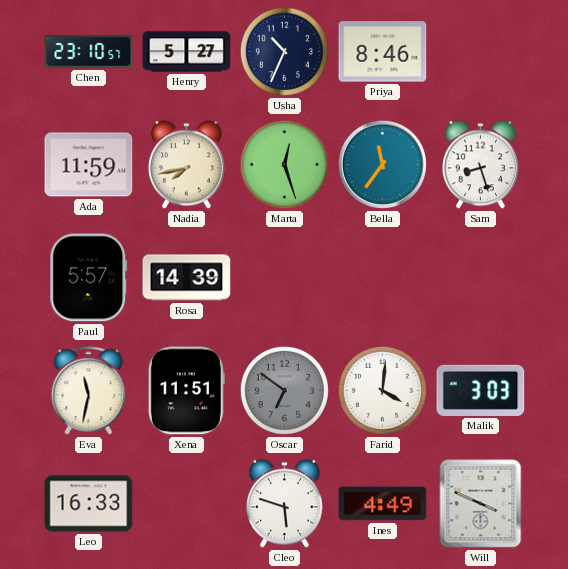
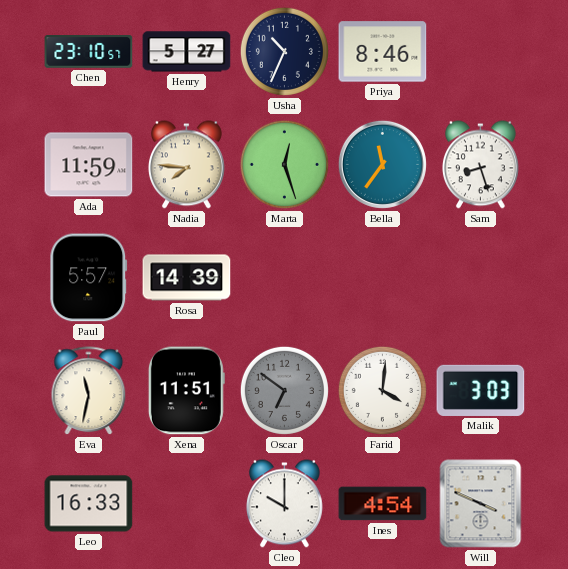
Nadia: 7:43 -> 7:46 (186, 165)
Cleo: 5:48 -> 10:00 (284, 504)
Ines: 4:49 -> 4:54 (383, 504)
